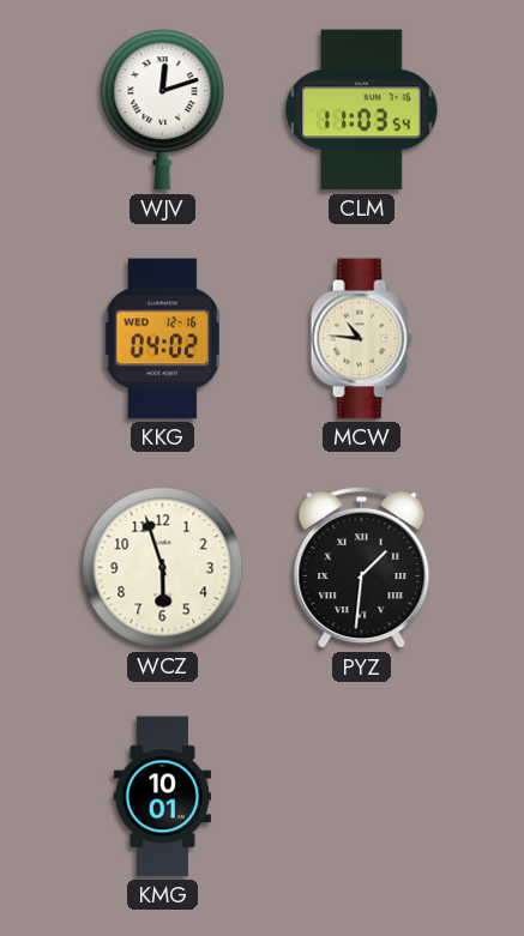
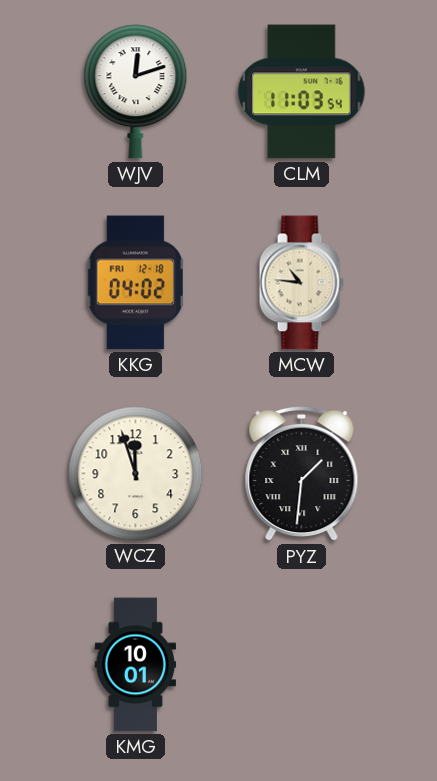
KKG date: WED 12-16 -> FRI 12-18 (135, 283)
WCZ: 5:57 -> 11:57 (136, 474)
